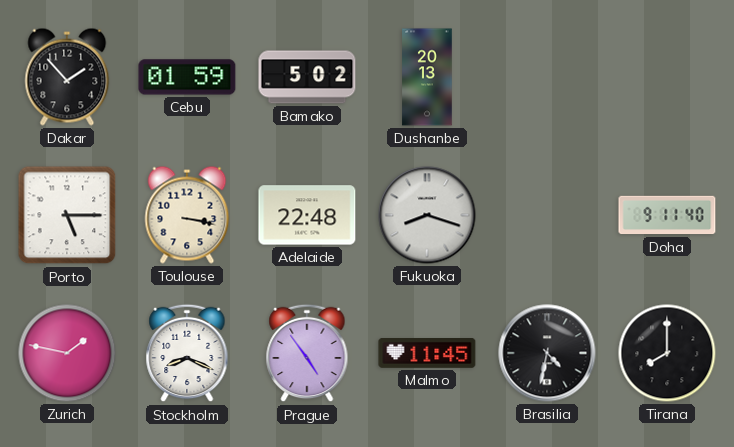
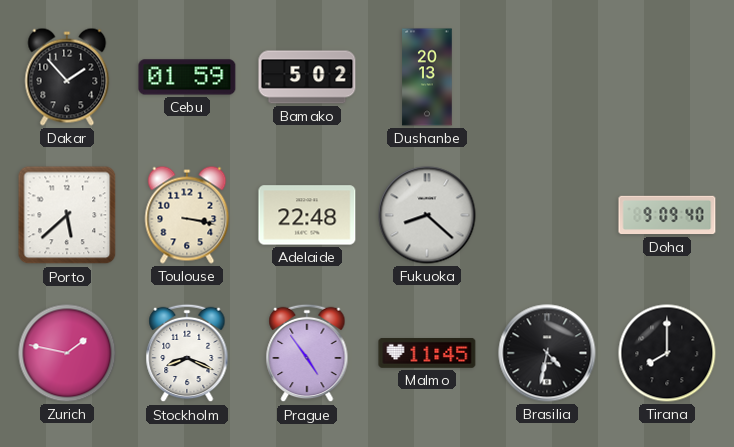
Porto: 5:15 -> 5:38 (67, 215)
Fukuoka: 8:18 -> 8:22 (427, 215)
Doha: 9:11 -> 9:09 (667, 215)
